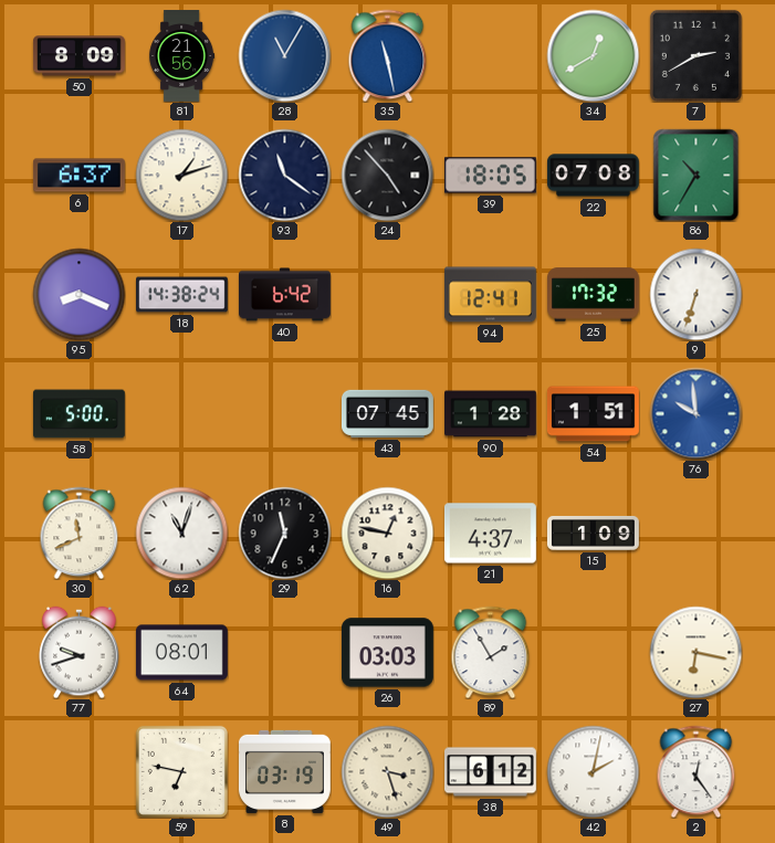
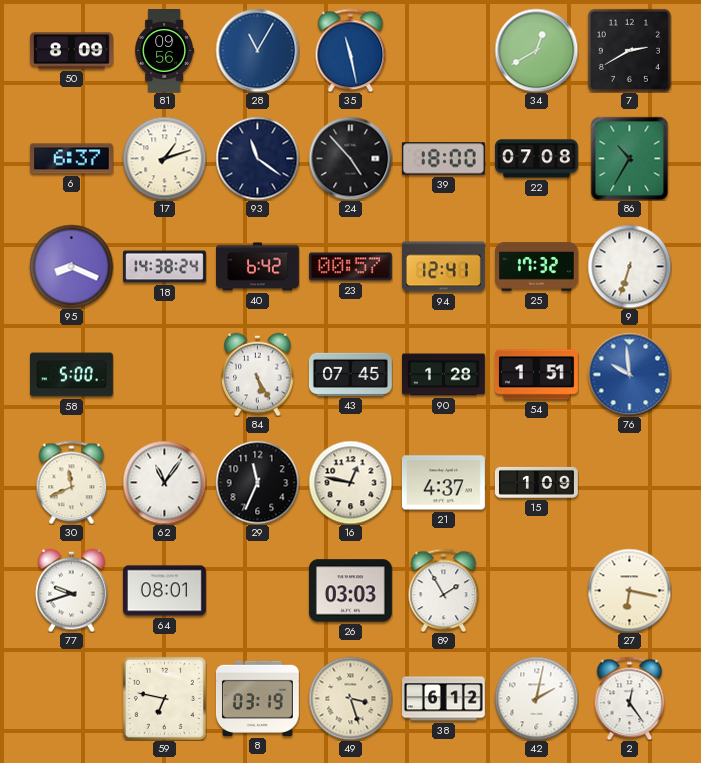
81: 21:56 -> 09:56 (165, 51)
39: 18:05 -> 18:00 (443, 159)
23: none -> 00:57 (350, 267)
84: none -> 5:25 (258, 374)
62: 11:03 -> 11:06 (164, 482)
